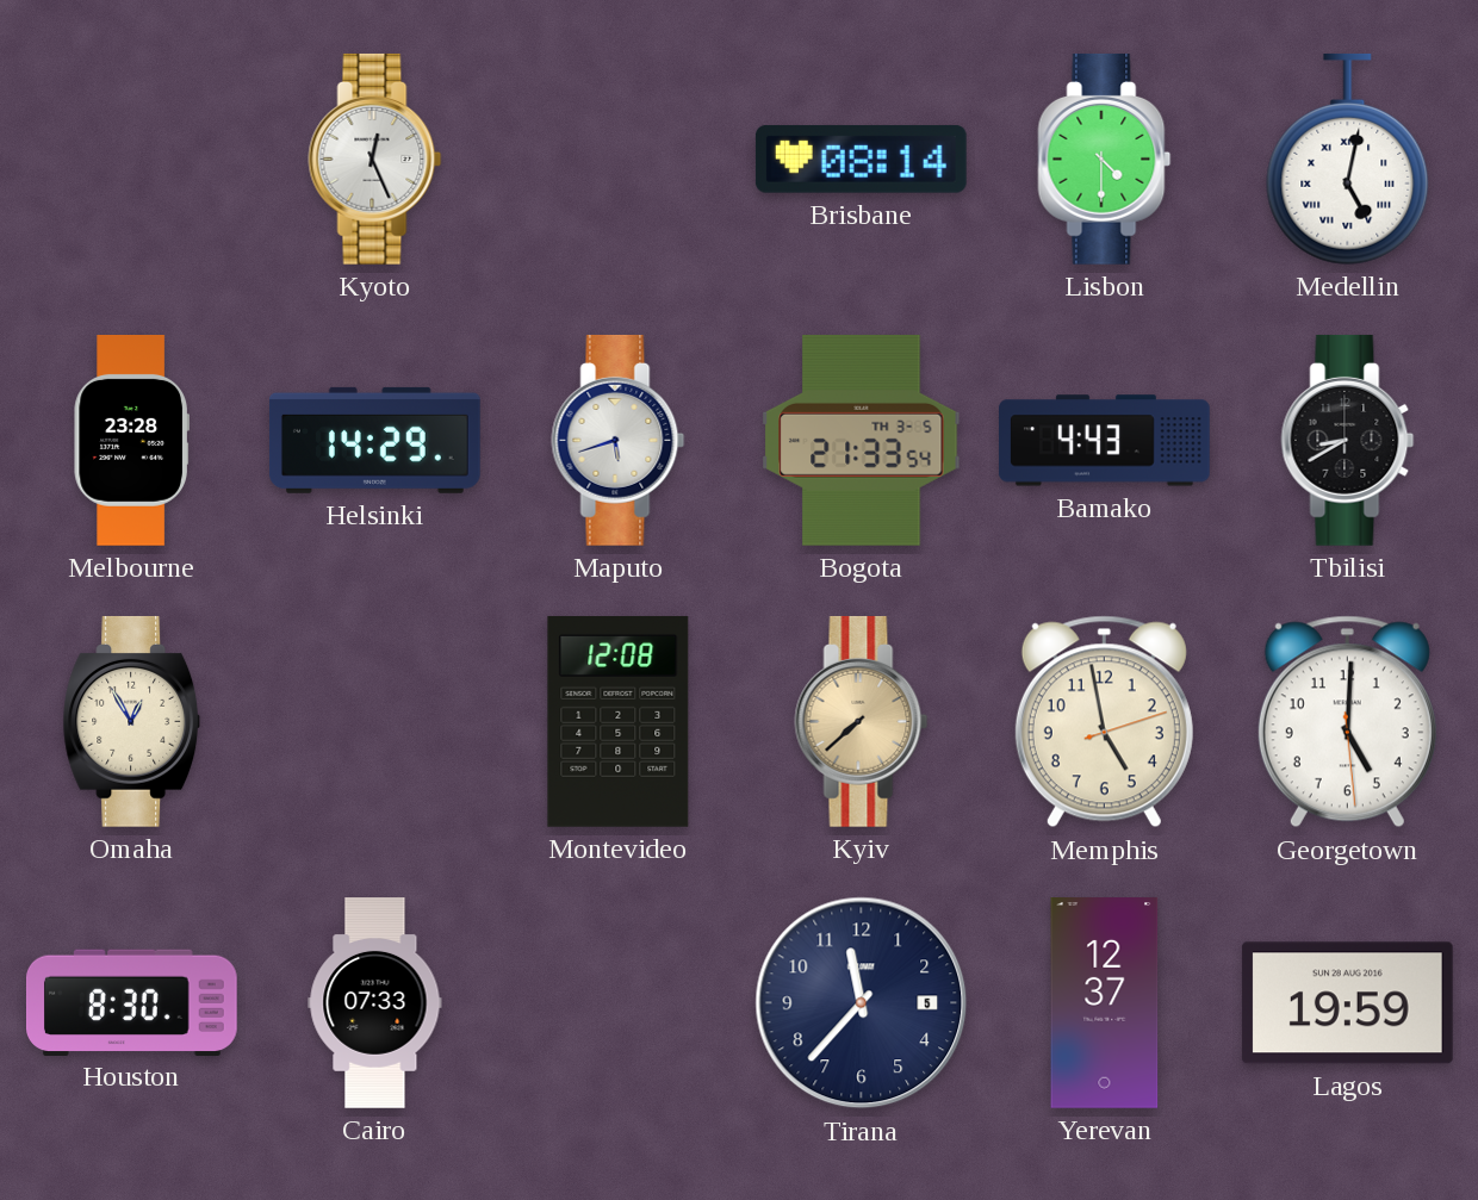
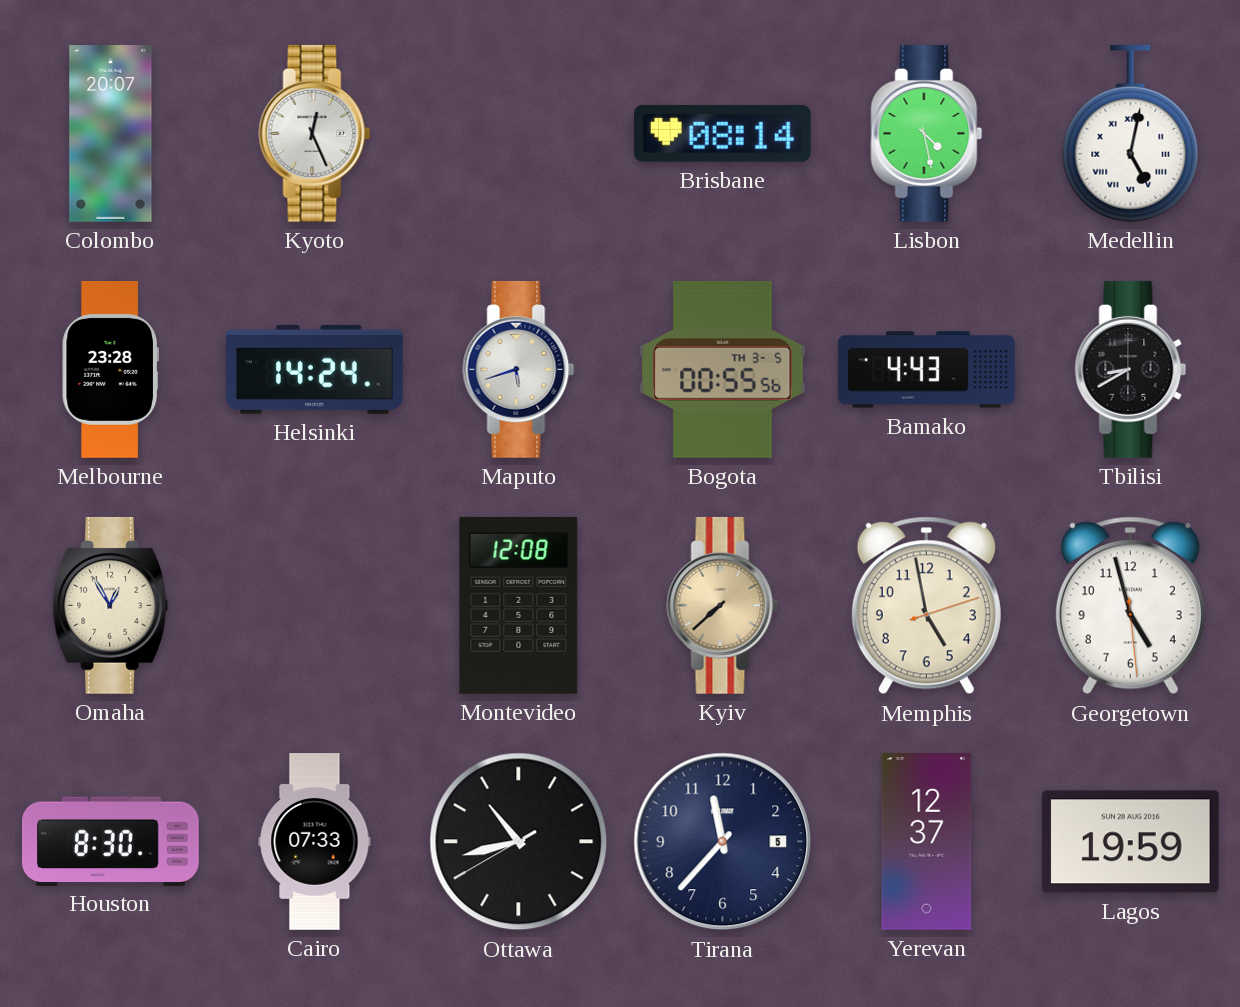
Colombo: none -> 20:07 (111, 134)
Lisbon: 4:30 -> 4:28 (927, 133)
Helsinki: 14:29 -> 14:24 (314, 369)
Bogota: 21:33 -> 00:55 (723, 369)
Georgetown: 5:00 -> 4:57 (1130, 606)
Ottawa: none -> 10:42 (519, 842)
